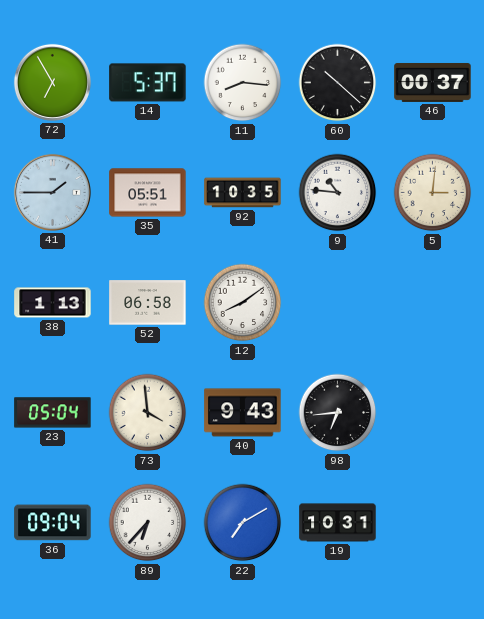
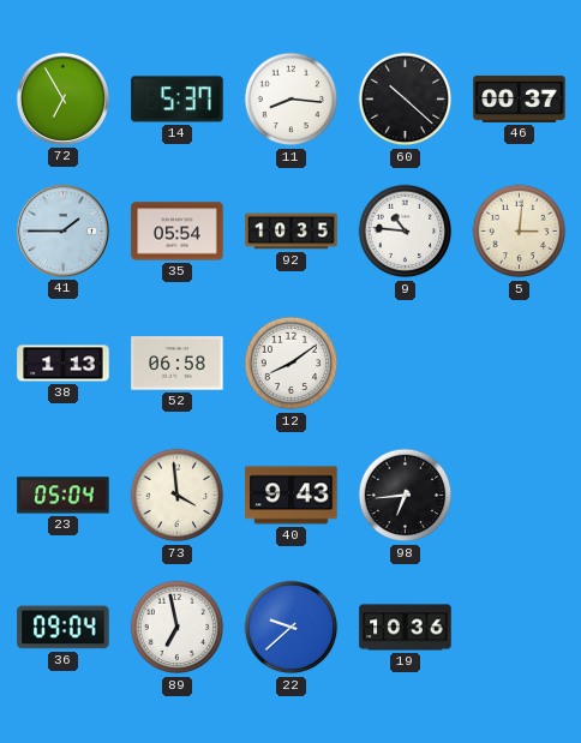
35: 05:51 -> 05:54 (178, 232)
89: 6:37 -> 6:58 (178, 628)
22: 7:10 -> 9:38 (292, 628)
19: 10:31 -> 10:36 (406, 628)
